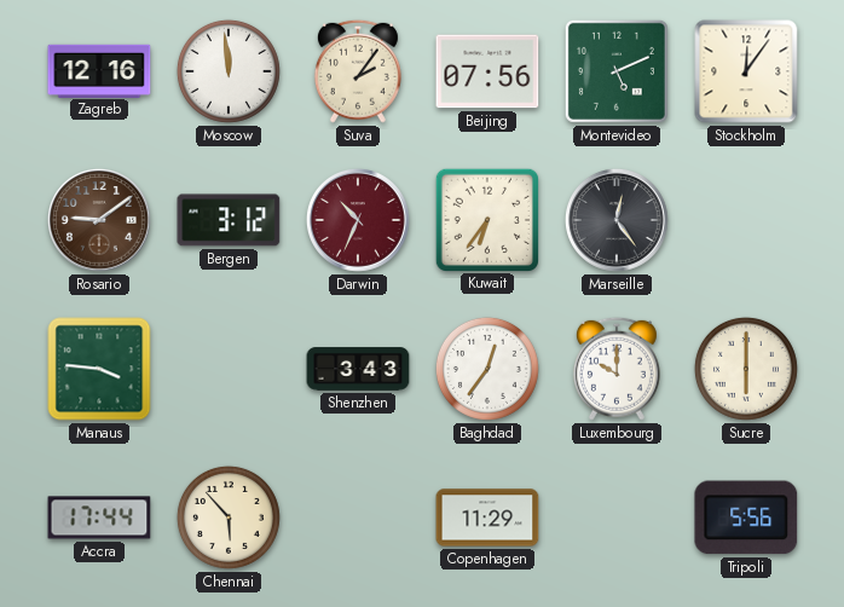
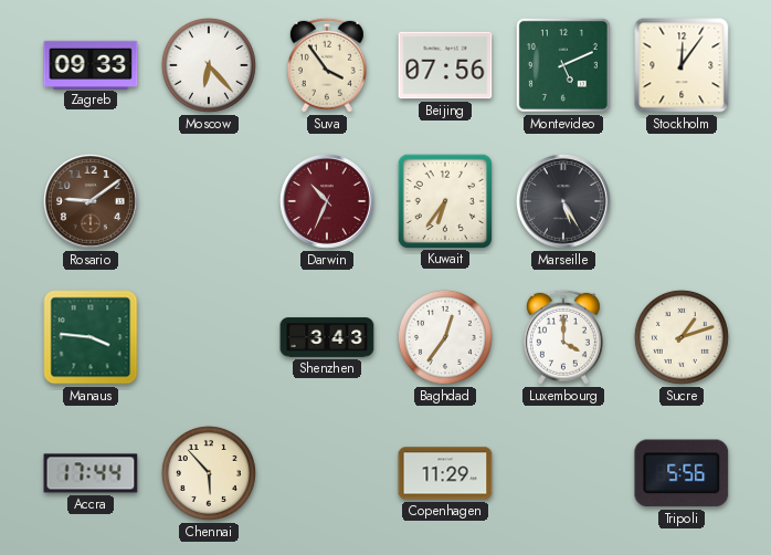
Zagreb: 12:16 -> 09:33 (91, 64)
Moscow: 11:59 -> 6:23 (209, 65)
Suva: 2:06 -> 3:54 (327, 65)
Bergen: 3:12 -> none (229, 220)
Marseille: 12:24 -> 5:25 (563, 201)
Luxembourg: 10:00 -> 4:00 (563, 337)
Sucre: 6:00 -> 1:12 (682, 337)
